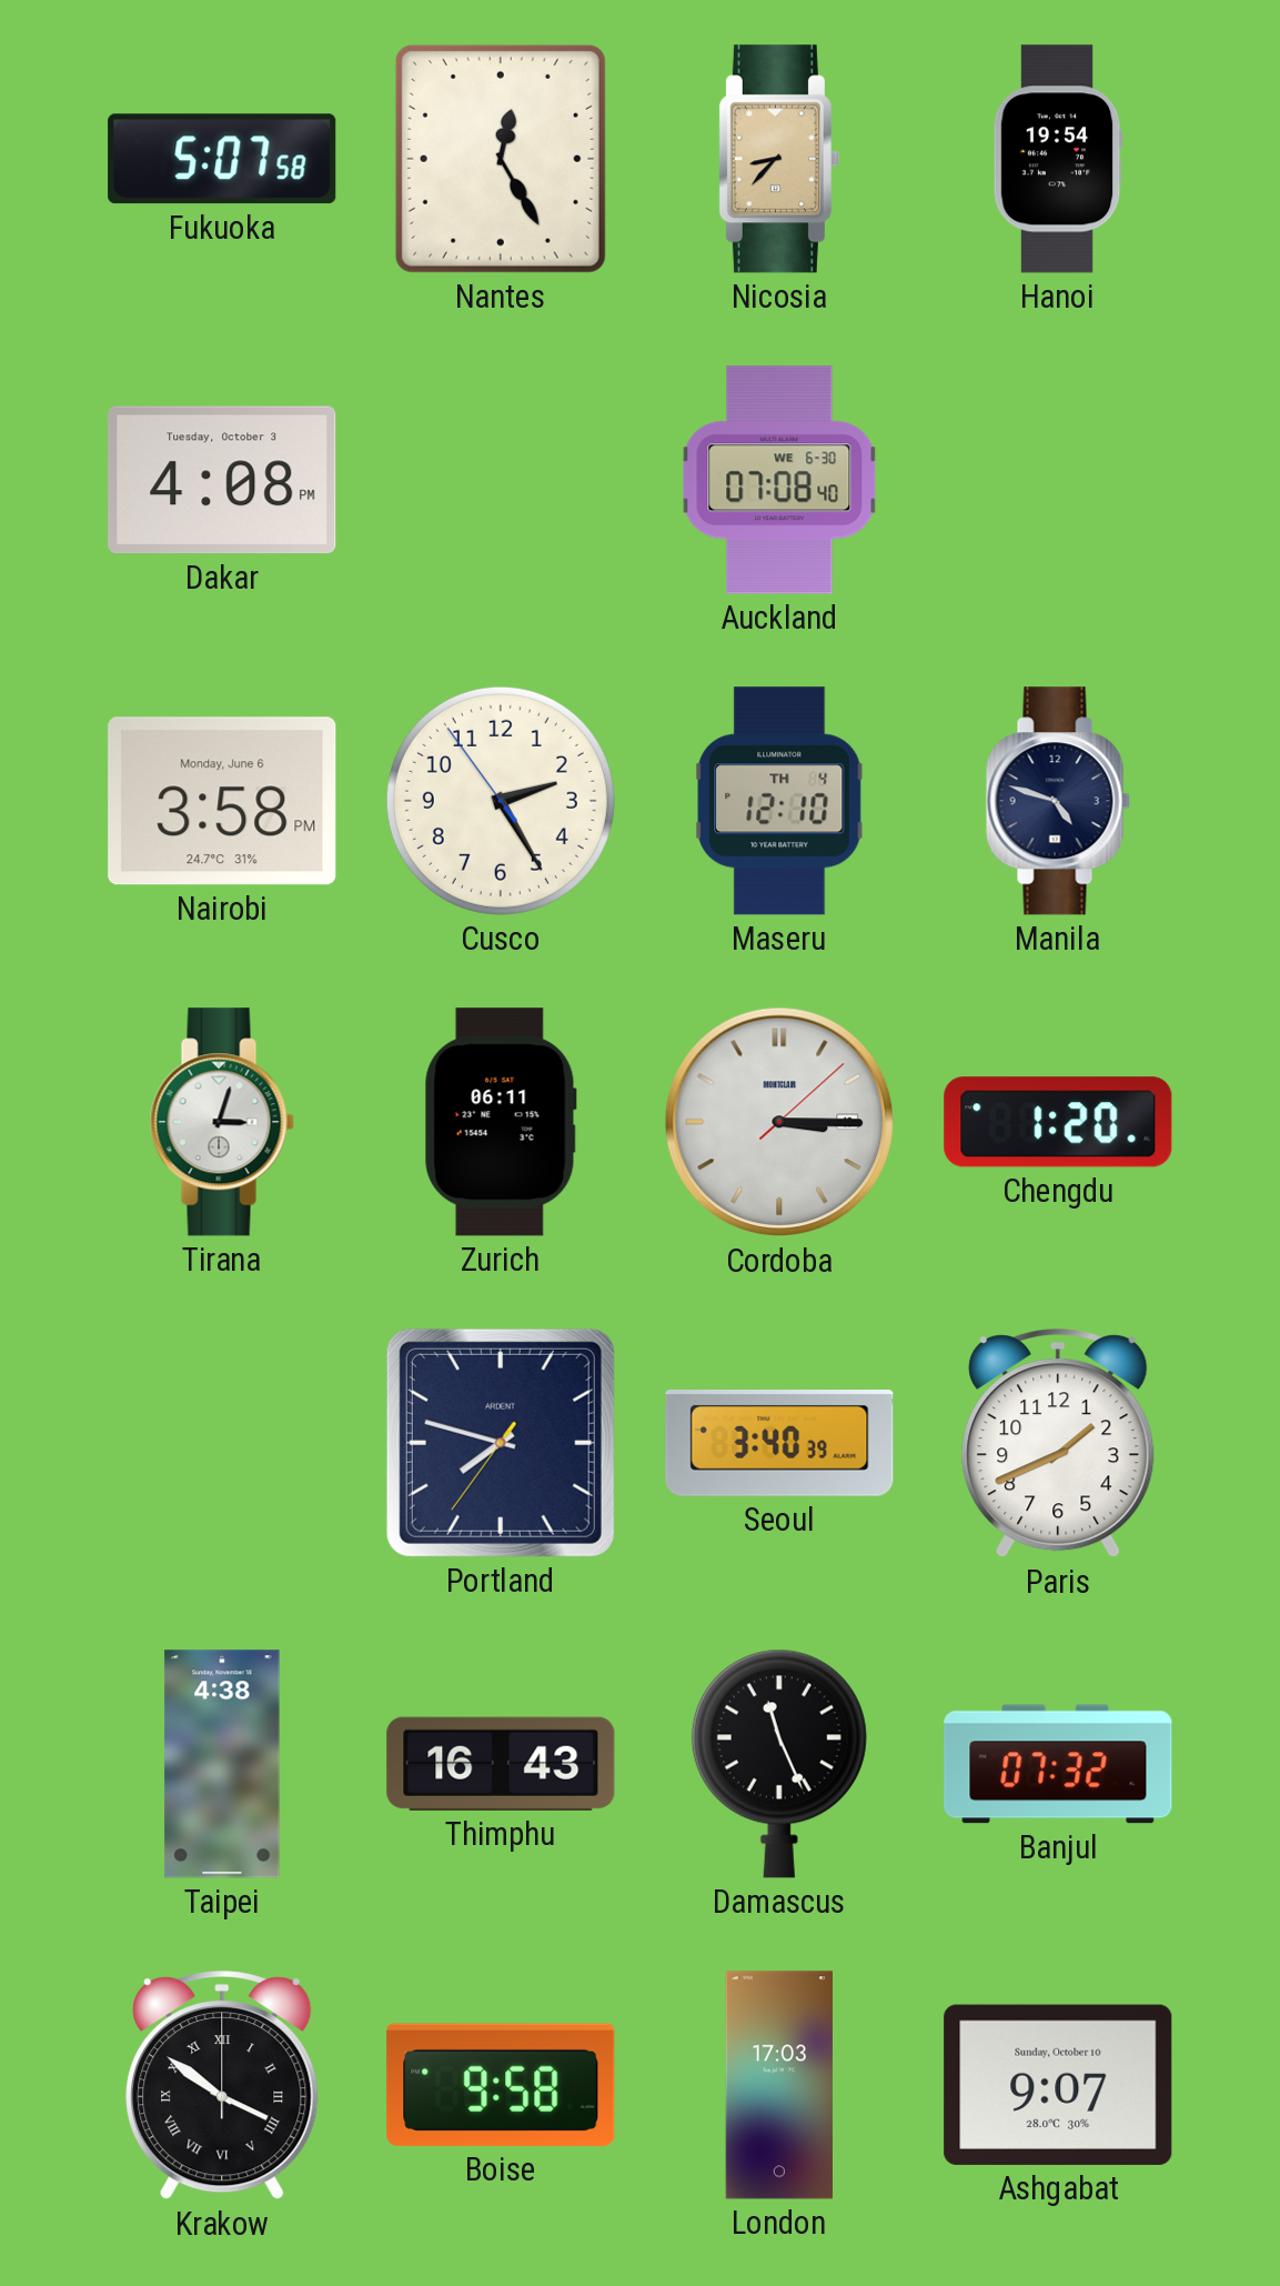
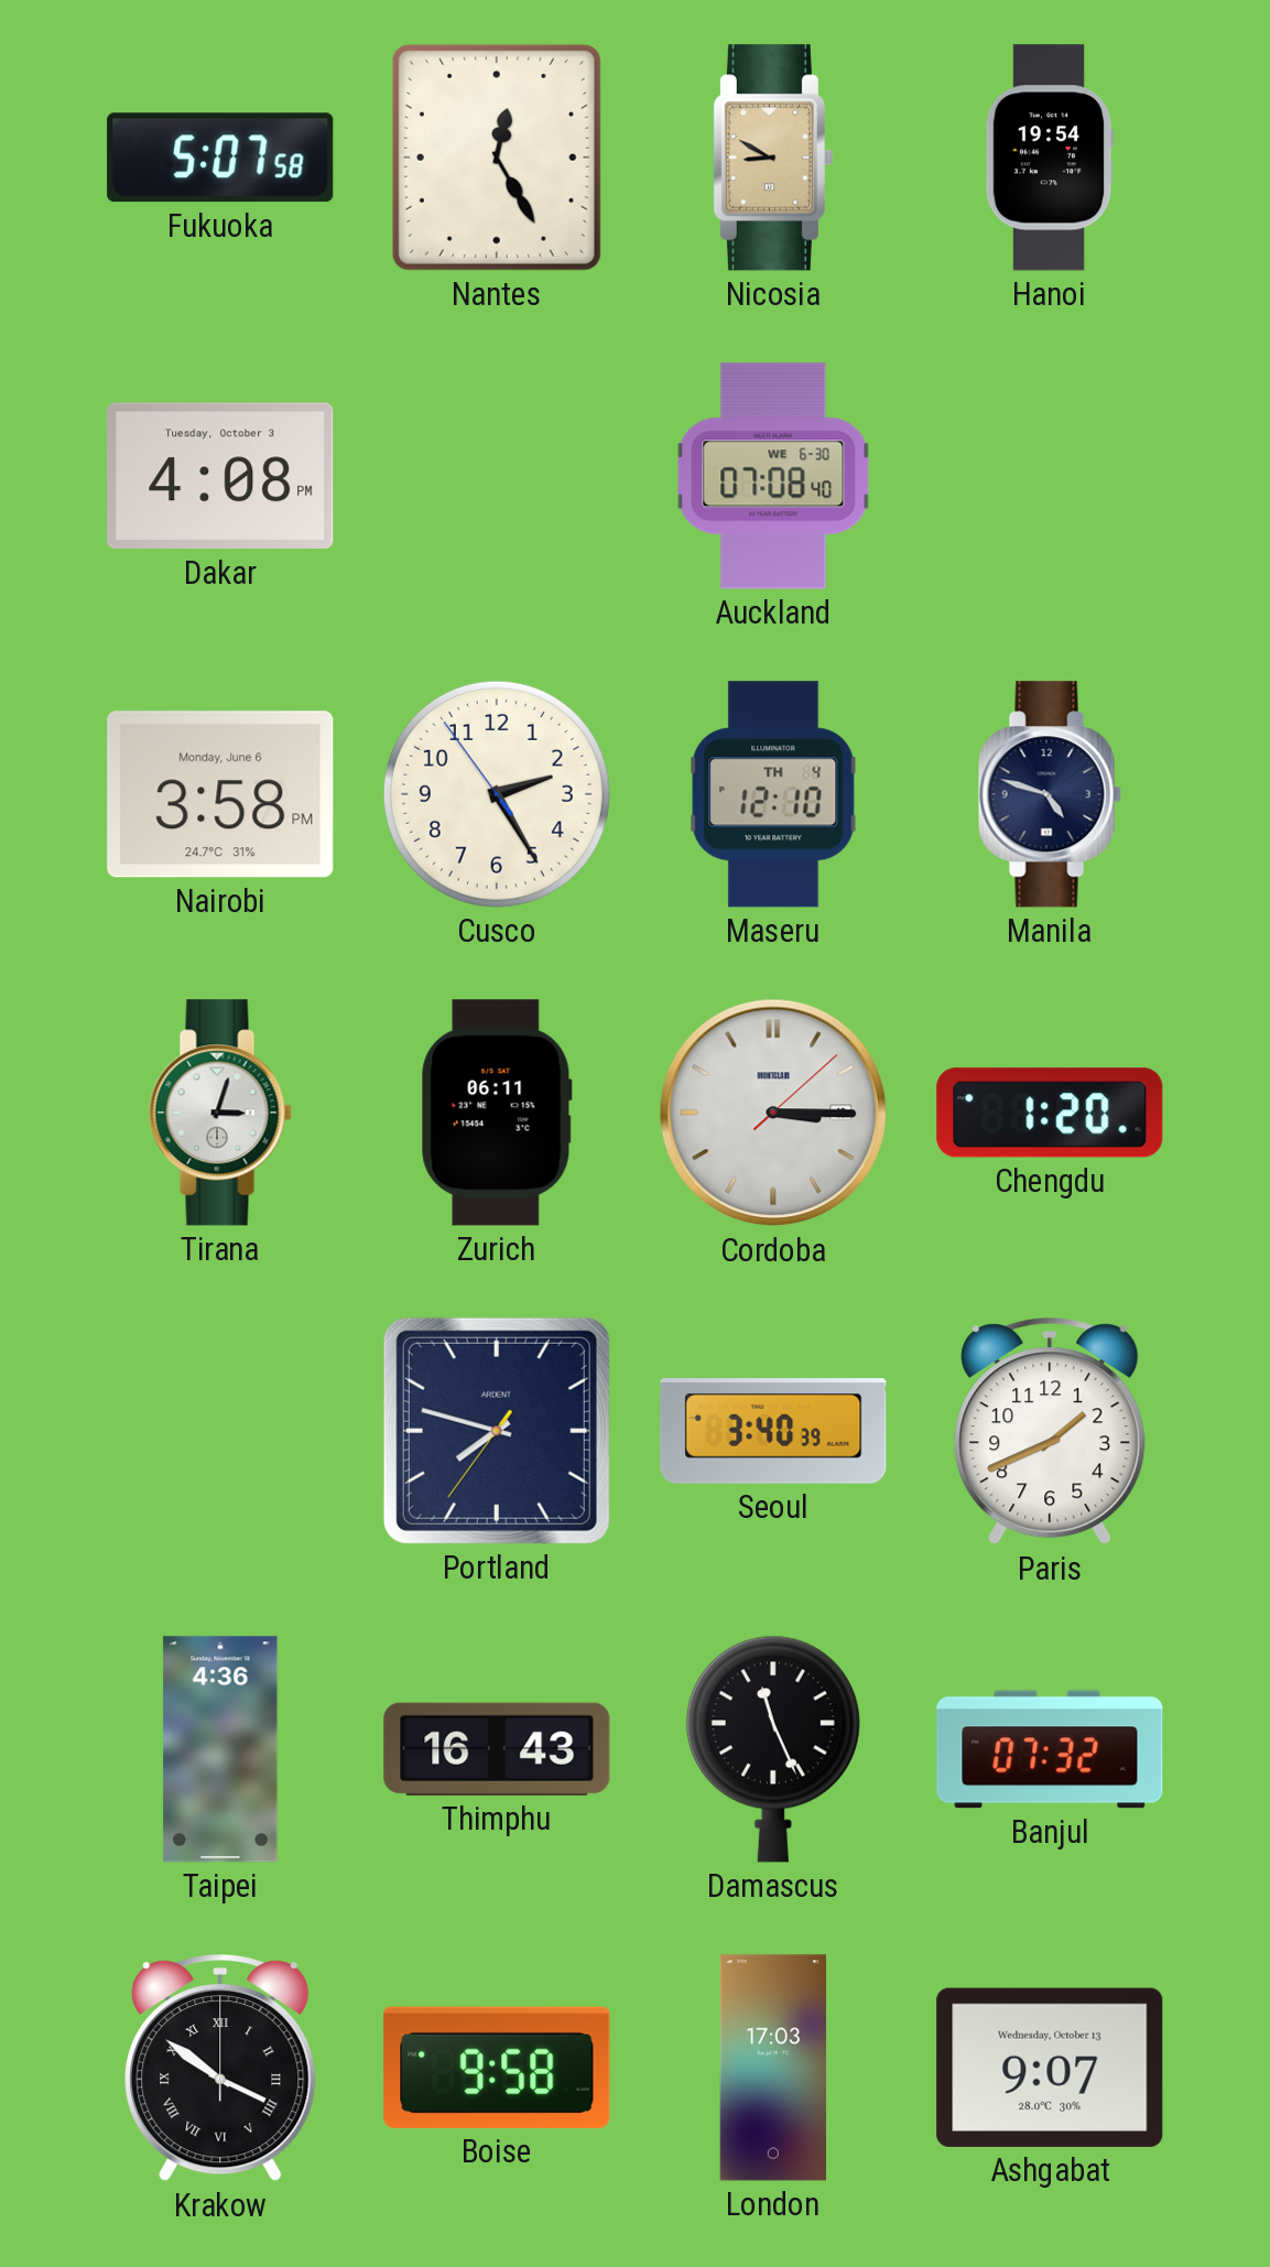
Nicosia: 8:37 -> 8:50 (773, 158)
Taipei: 4:38 -> 4:36 (220, 1749)
Ashgabat date: Sunday, October 10 -> Wednesday, October 13 (1050, 2068)
